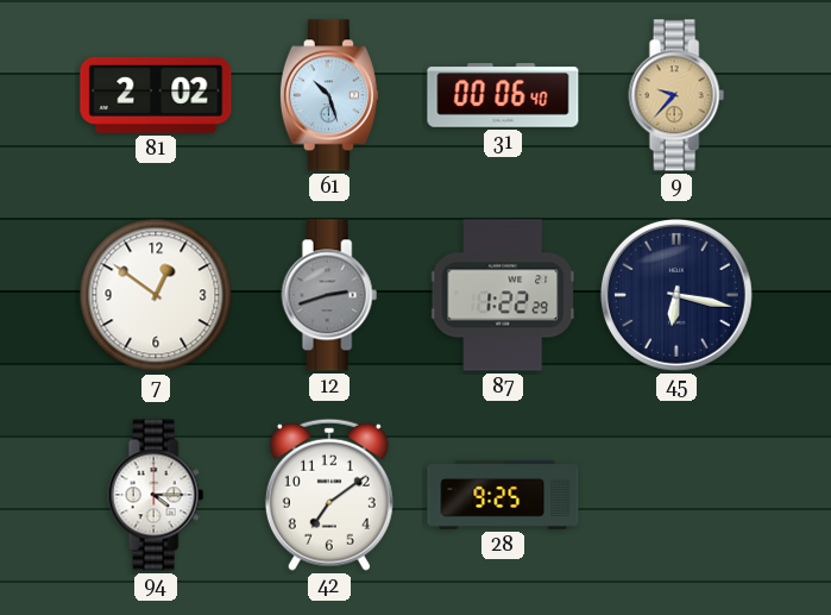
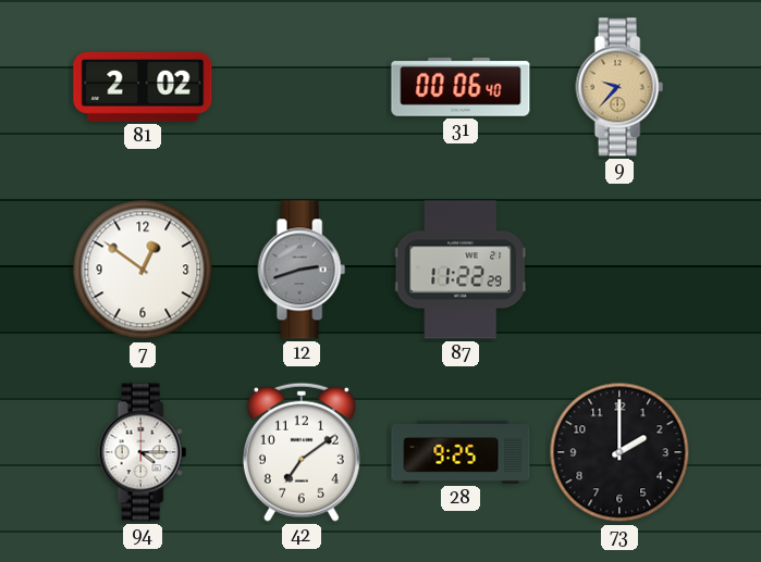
61: 10:27 -> none (329, 95)
87: 1:22 -> 11:22 (461, 270)
45: 6:17 -> none (676, 295)
73: none -> 2:00 (619, 452)
